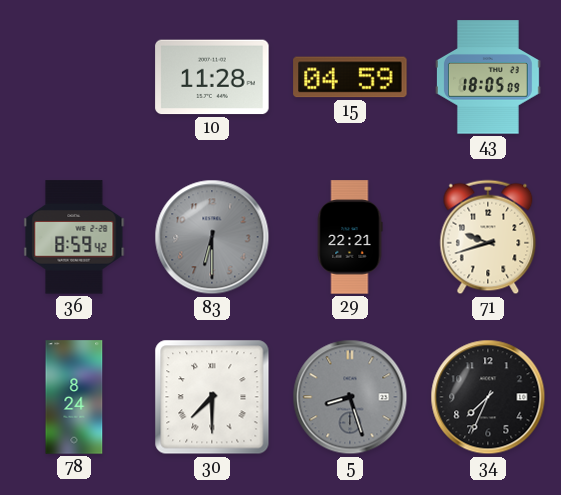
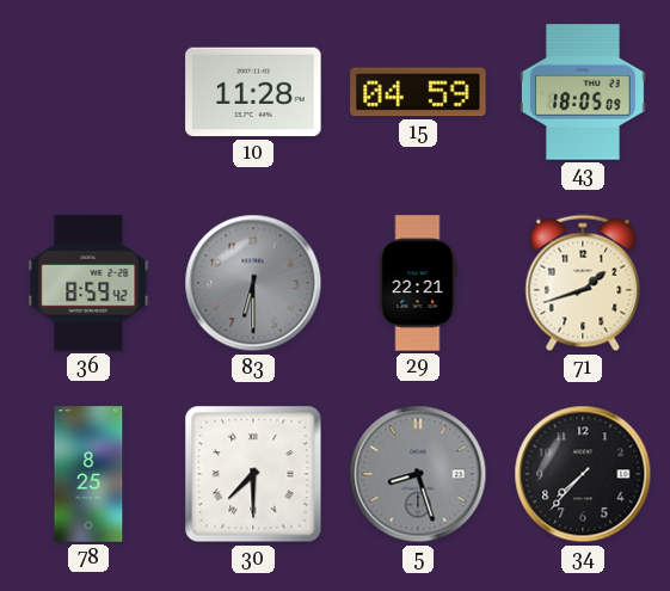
71: 9:42 -> 1:42 (583, 283)
78: 8:24 -> 8:25 (88, 474)
34: 7:34 -> 7:37 (583, 474)
